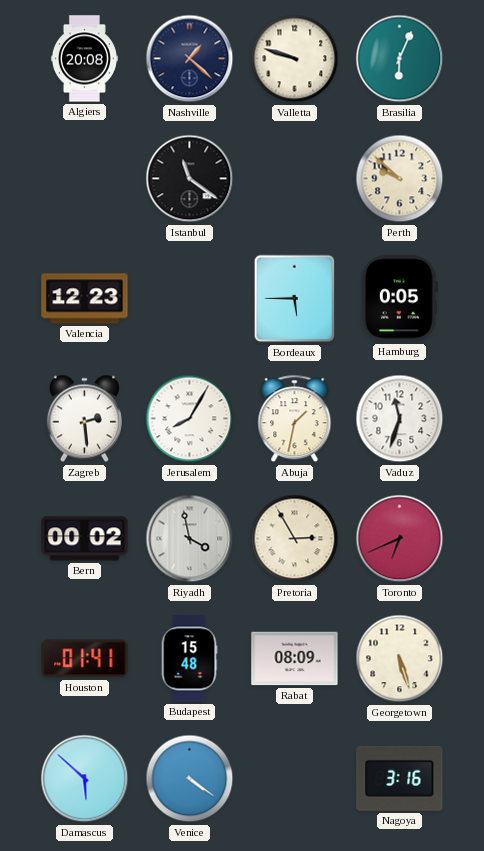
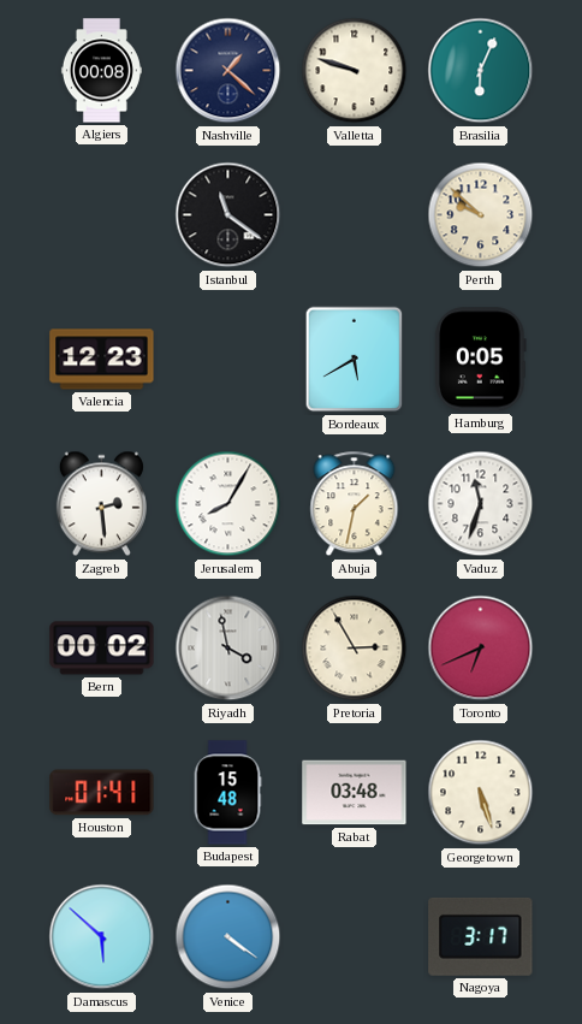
Algiers: 20:08 -> 00:08 (101, 71)
Bordeaux: 5:45 -> 5:40 (355, 360)
Rabat: 08:09 -> 03:48 (355, 793)
Nagoya: 3:16 -> 3:17 (481, 936)
